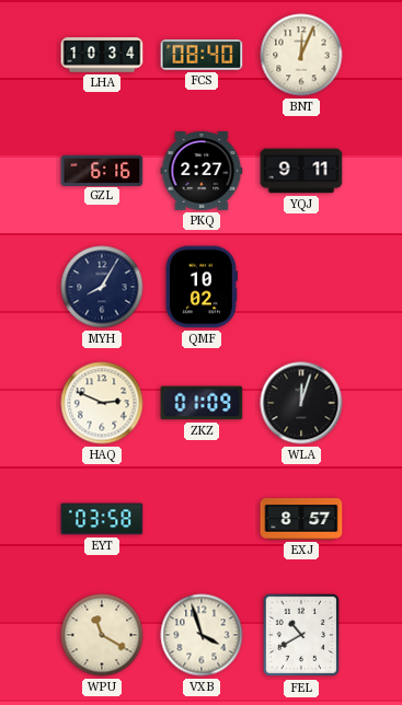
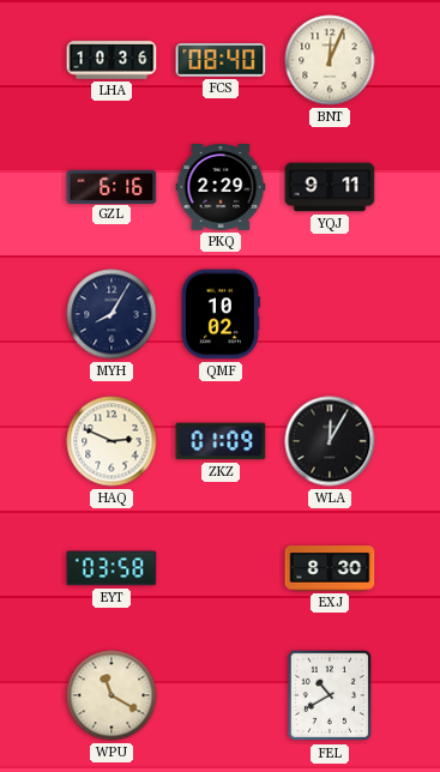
LHA: 10:34 -> 10:36 (111, 60)
PKQ: 2:27 -> 2:29 (221, 188)
WLA: 12:03 -> 12:05 (330, 441)
EXJ: 8:57 -> 8:30 (330, 568)
VXB: 3:57 -> none (202, 635)
